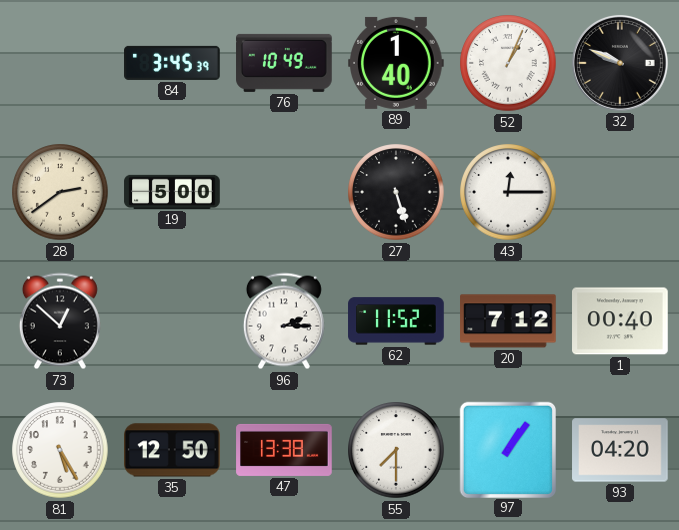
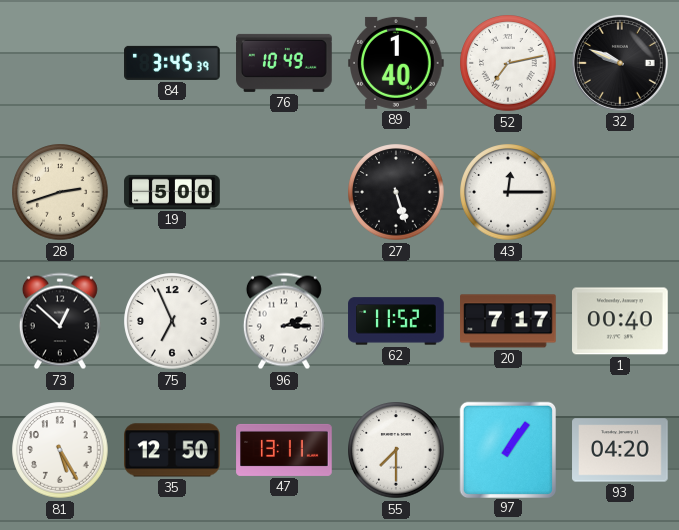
52: 1:04 -> 7:13 (508, 63)
28: 2:39 -> 2:42 (60, 192)
75: none -> 6:56 (172, 321)
20: 7:12 -> 7:17 (508, 321)
47: 13:38 -> 13:11 (284, 450)
